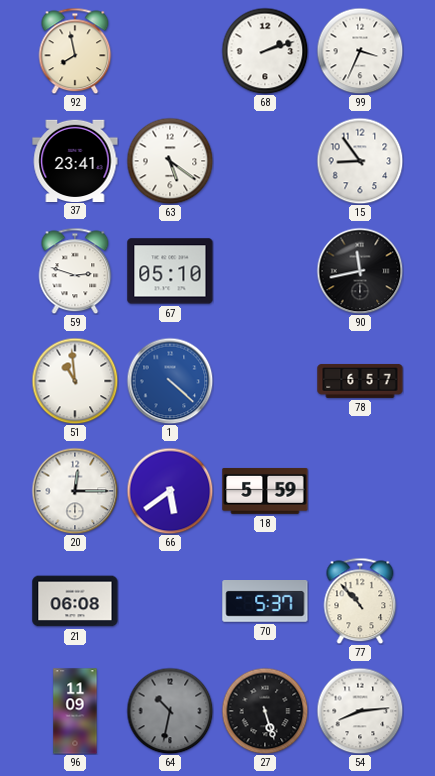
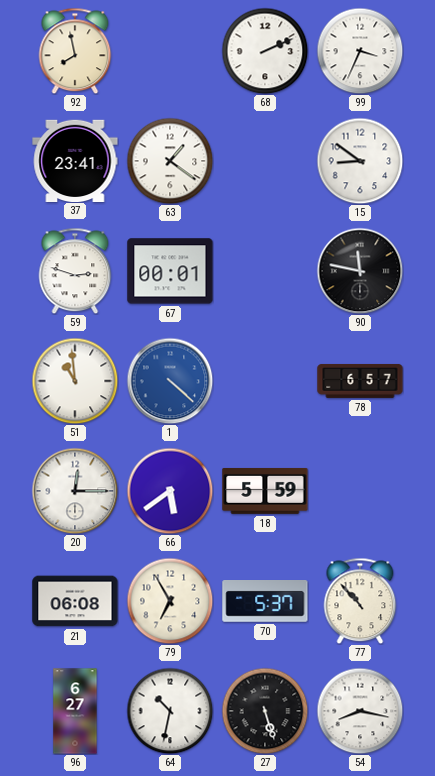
68: 2:12 -> 2:11 (265, 51)
63: 5:21 -> 1:21 (170, 161)
15: 8:54 -> 8:51 (360, 161)
67: 05:10 -> 00:01 (170, 271)
90: 11:43 -> 11:47 (360, 271)
79: none -> 6:55 (170, 601)
96: 11:09 -> 6:27 (75, 711)
64 dial: grey -> white (170, 711)
54: 8:14 -> 8:17 (360, 711)
